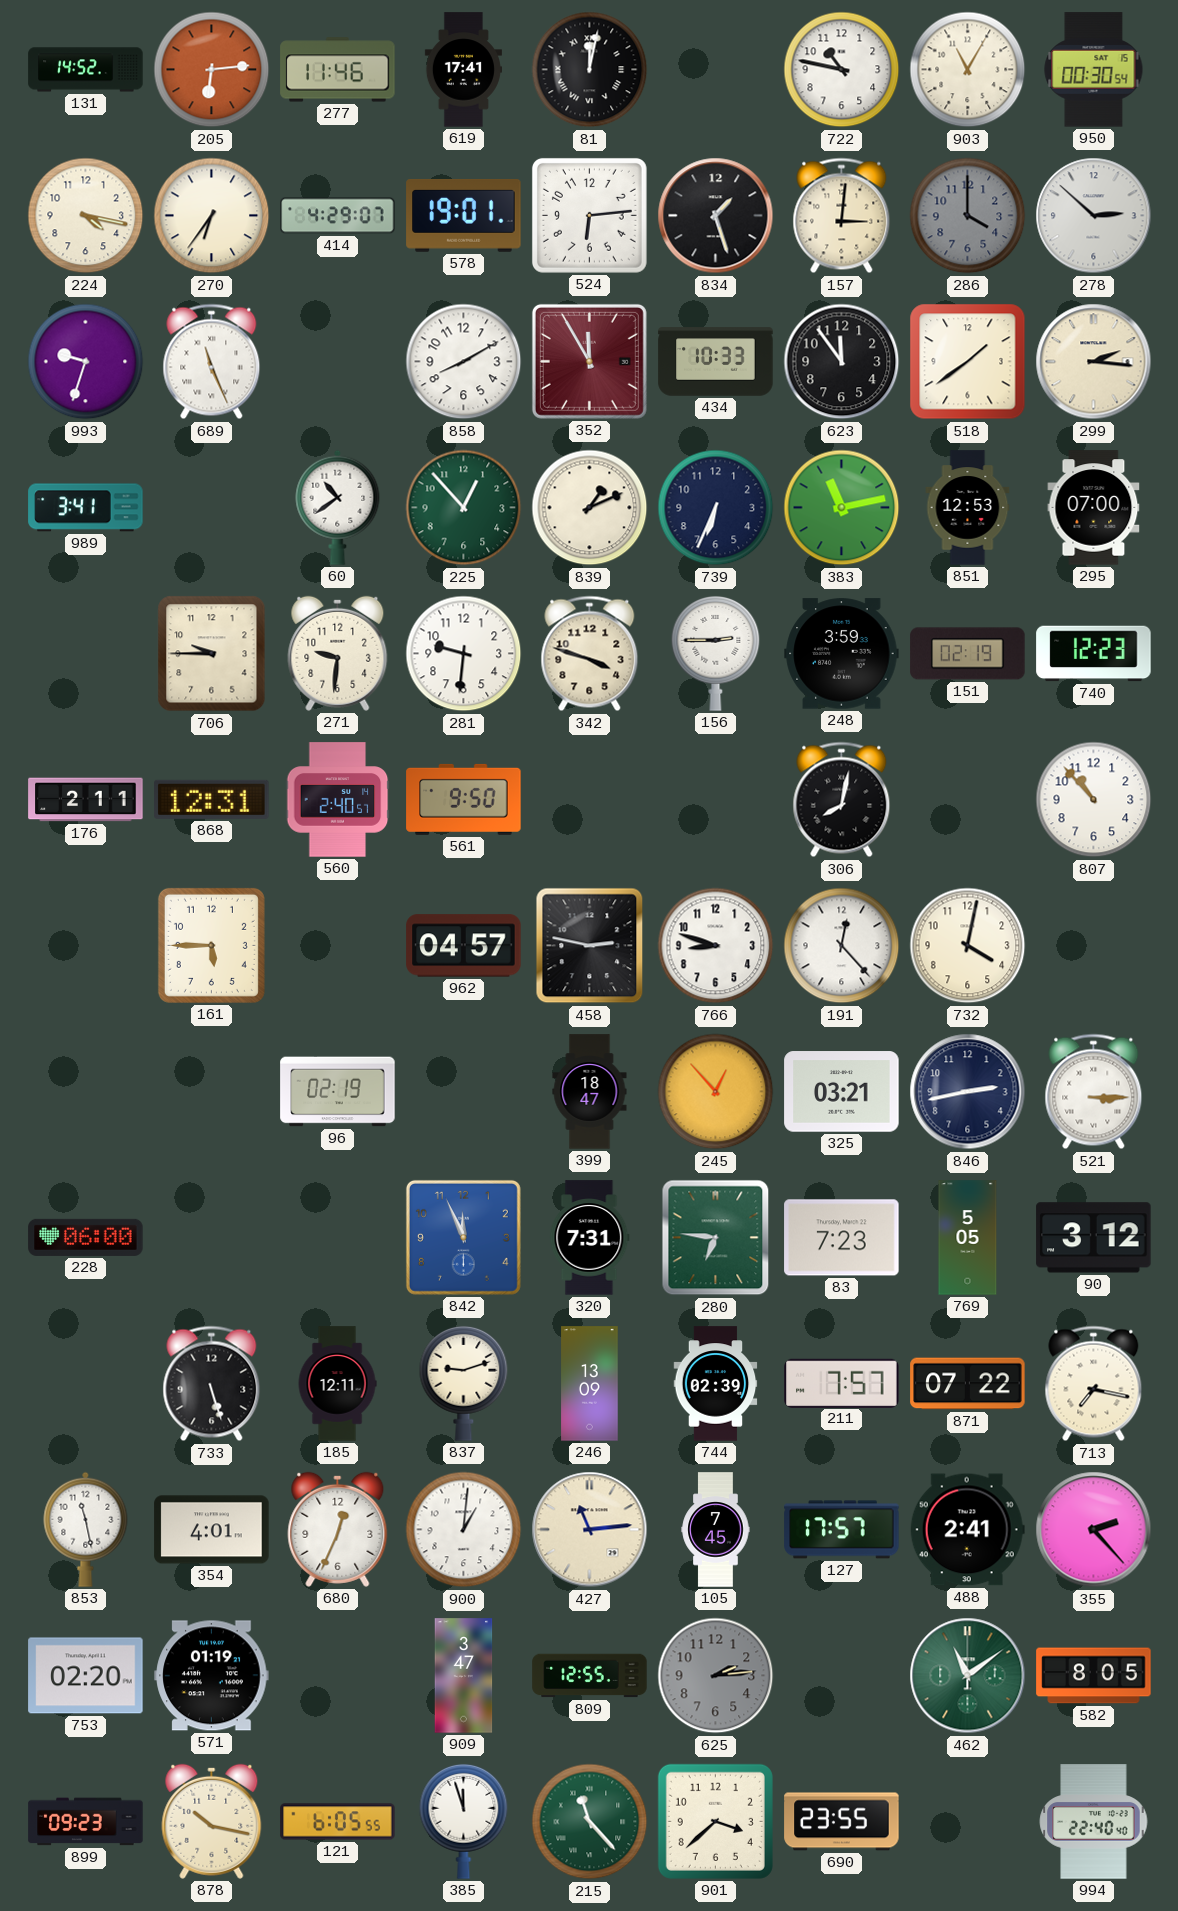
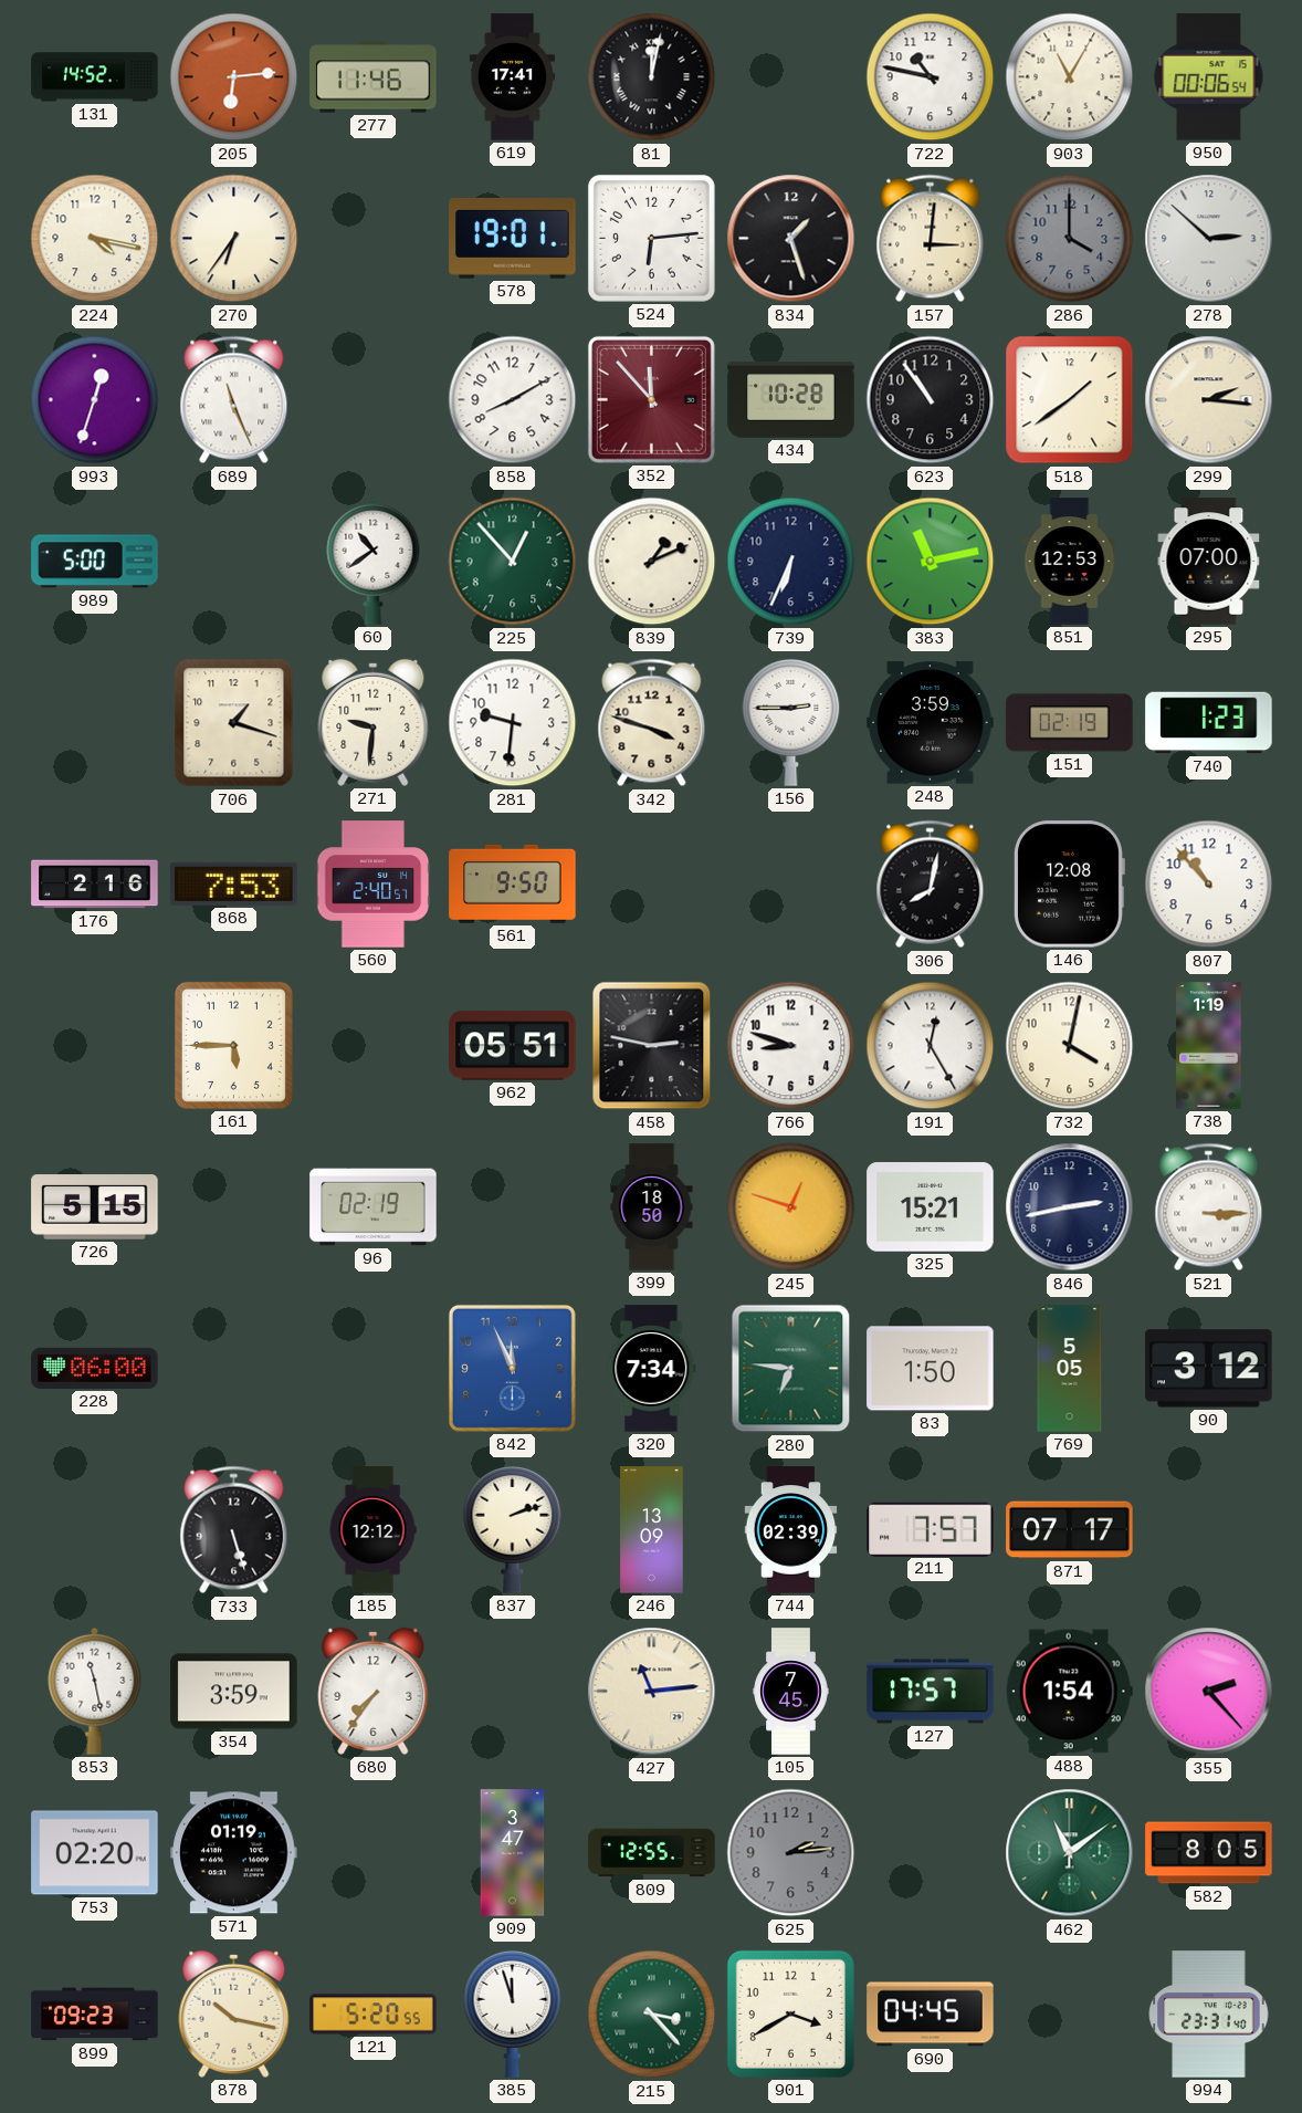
950: 00:30 -> 00:06 (1209, 77)
414: 4:29 -> none (338, 216)
993: 9:33 -> 12:33 (95, 400)
352: 11:55 -> 11:53 (651, 399)
434: 10:33 -> 10:28 (791, 400)
623: 11:54 -> 10:54 (931, 400)
989: 3:41 -> 5:00 (95, 562)
706: 9:45 -> 1:18 (234, 723)
740: 12:23 -> 1:23 (1209, 723)
176: 2:11 -> 2:16 (95, 885)
868: 12:31 -> 7:53 (234, 883)
146: none -> 12:08 (1069, 885)
962: 04:57 -> 05:51 (513, 1046)
191: 12:23 -> 12:25 (931, 1046)
738: none -> 1:19 (1209, 1046)
726: none -> 5:15 (95, 1207)
399: 18:47 -> 18:50 (652, 1207)
245: 12:53 -> 12:48 (791, 1207)
325: 03:21 -> 15:21 (931, 1207)
320: 7:31 -> 7:34 (652, 1369)
83: 7:23 -> 1:50 (931, 1369)
185: 12:11 -> 12:12 (372, 1530)
837: 9:12 -> 2:12 (513, 1529)
871: 07:22 -> 07:17 (1070, 1530)
713: 7:17 -> none (1094, 1384)
354: 4:01 -> 3:59 (234, 1692)
680: 12:34 -> 7:36 (374, 1691)
900: 1:01 -> none (464, 1530)
488: 2:41 -> 1:54 (1069, 1692)
121: 6:05 -> 5:20 (374, 2015)
215: 11:23 -> 3:23 (652, 2015)
901: 3:38 -> 3:40 (790, 2013)
690: 23:55 -> 04:45 (931, 2015)
994: 22:40 -> 23:31 (1209, 2015)
